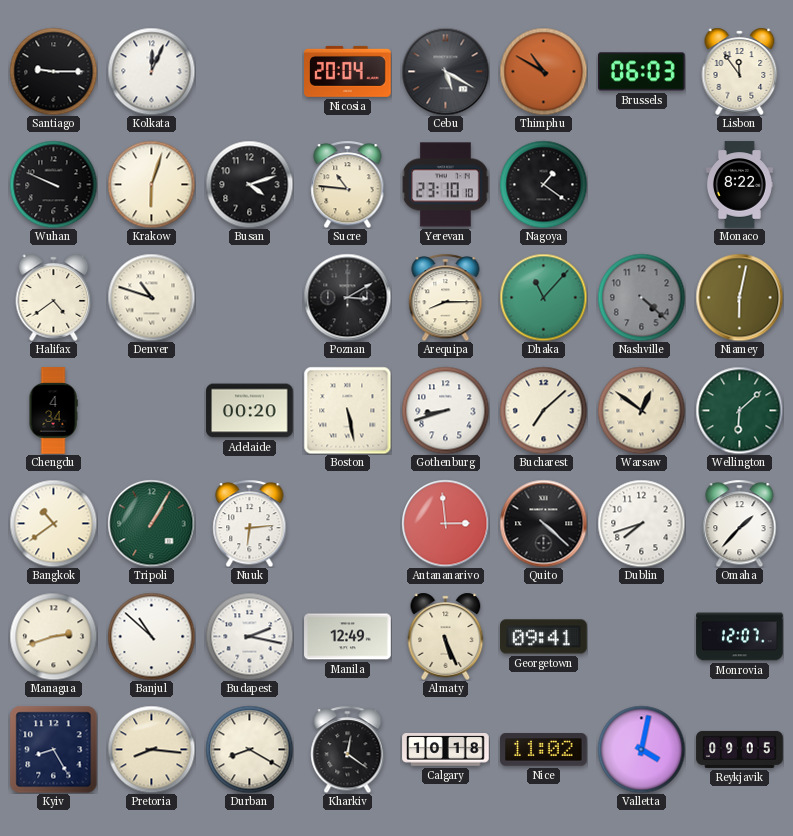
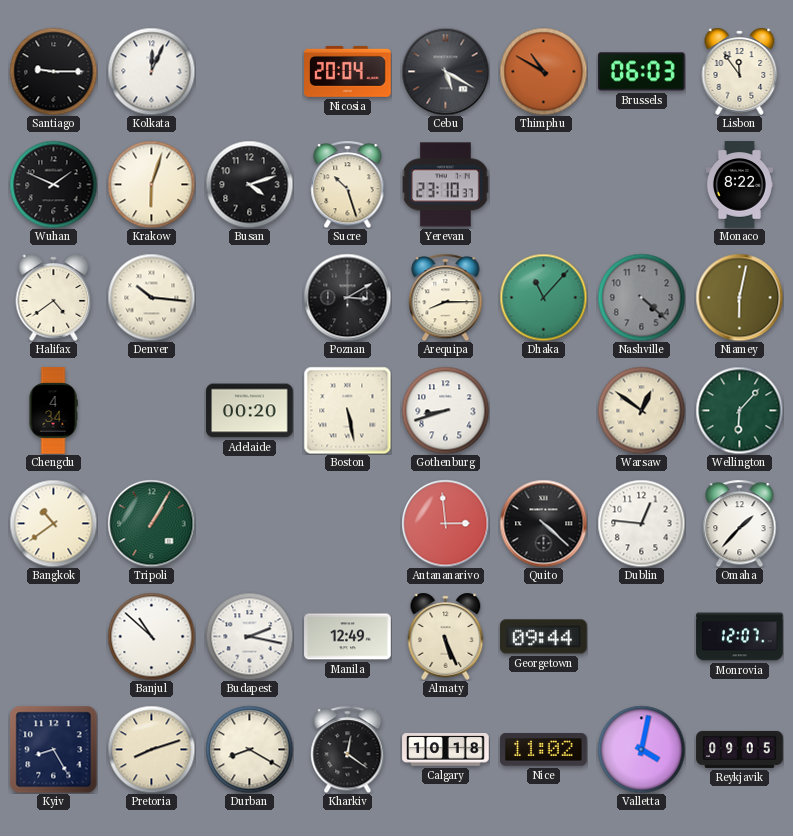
Wuhan: 9:49 -> 1:49 (53, 184)
Sucre: 10:46 -> 10:27 (348, 184)
Yerevan: 23:10:10 -> 23:10:37 (445, 185)
Nagoya: 1:21 -> none (543, 184)
Denver: 10:48 -> 10:16 (151, 297)
Bucharest: 7:08 -> none (543, 410)
Wellington: 6:08 -> 6:07 (739, 410)
Nuuk: 6:14 -> none (250, 523)
Dublin: 7:42 -> 12:46 (641, 523)
Managua: 2:42 -> none (53, 636)
Georgetown: 09:41 -> 09:44 (544, 637)
Pretoria: 8:16 -> 8:12 (151, 749)
